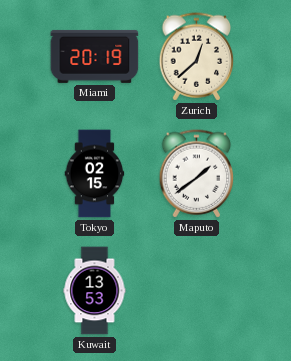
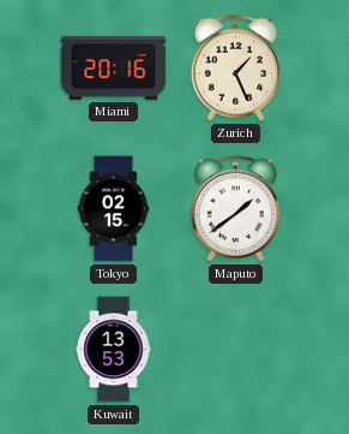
Miami: 20:19 -> 20:16 (114, 67)
Zurich: 12:38 -> 1:26 (236, 69)
